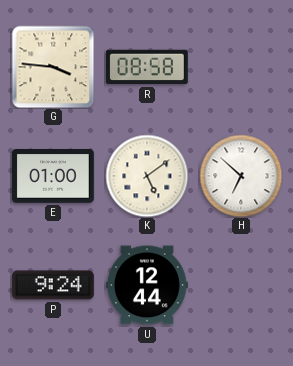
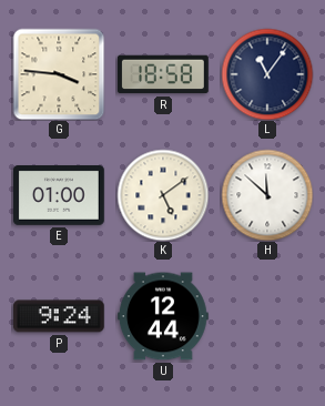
R: 08:58 -> 18:58 (163, 74)
L: none -> 11:06 (267, 74)
H: 6:52 -> 11:52 (267, 195)
